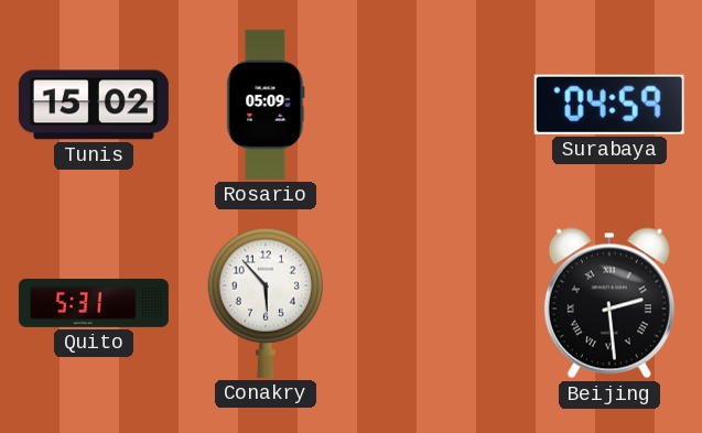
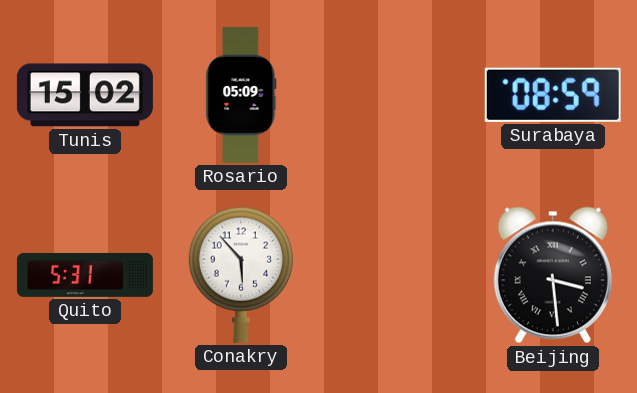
Surabaya: 04:59 -> 08:59 (553, 95)
Beijing: 2:29 -> 3:29 (553, 275)
